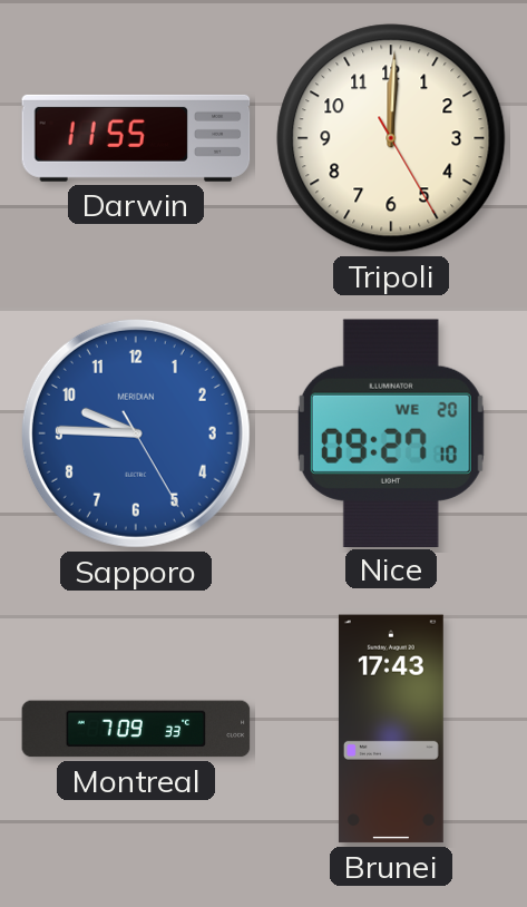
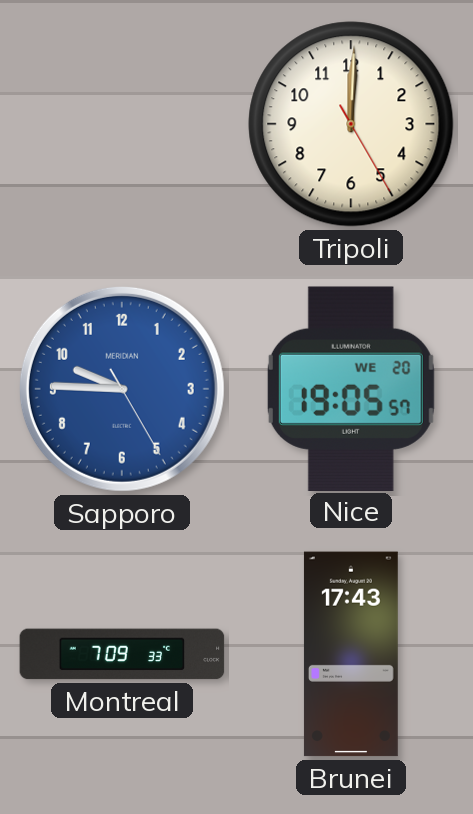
Darwin: 11:55 -> none (136, 138)
Nice: 09:27 -> 19:05 (351, 388)
